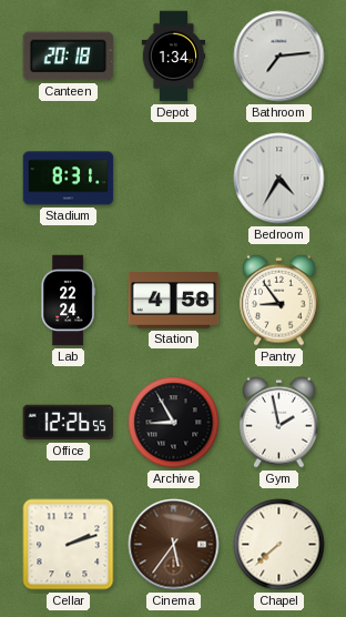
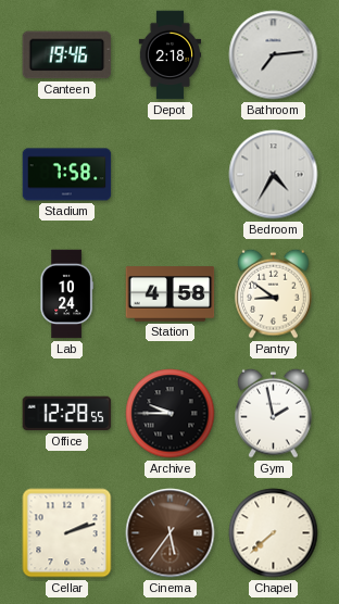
Canteen: 20:18 -> 19:46 (67, 55)
Depot: 1:34 -> 2:18 (171, 55)
Stadium: 8:31 -> 7:58 (67, 175)
Lab: 22:24 -> 10:24 (66, 294)
Pantry: 8:54 -> 8:51 (274, 293)
Office: 12:26 -> 12:28 (67, 414)
Archive: 8:55 -> 9:45 (171, 414)
